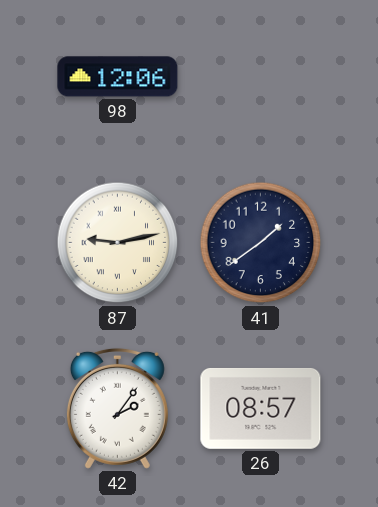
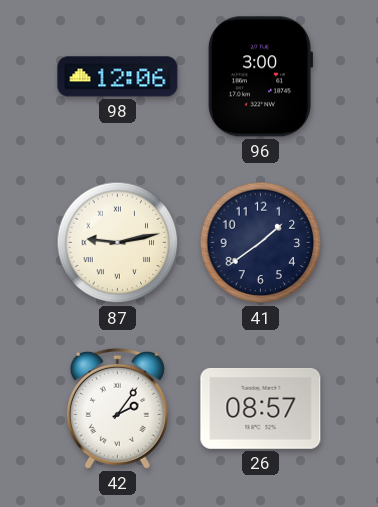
96: none -> 3:00 (260, 77)
